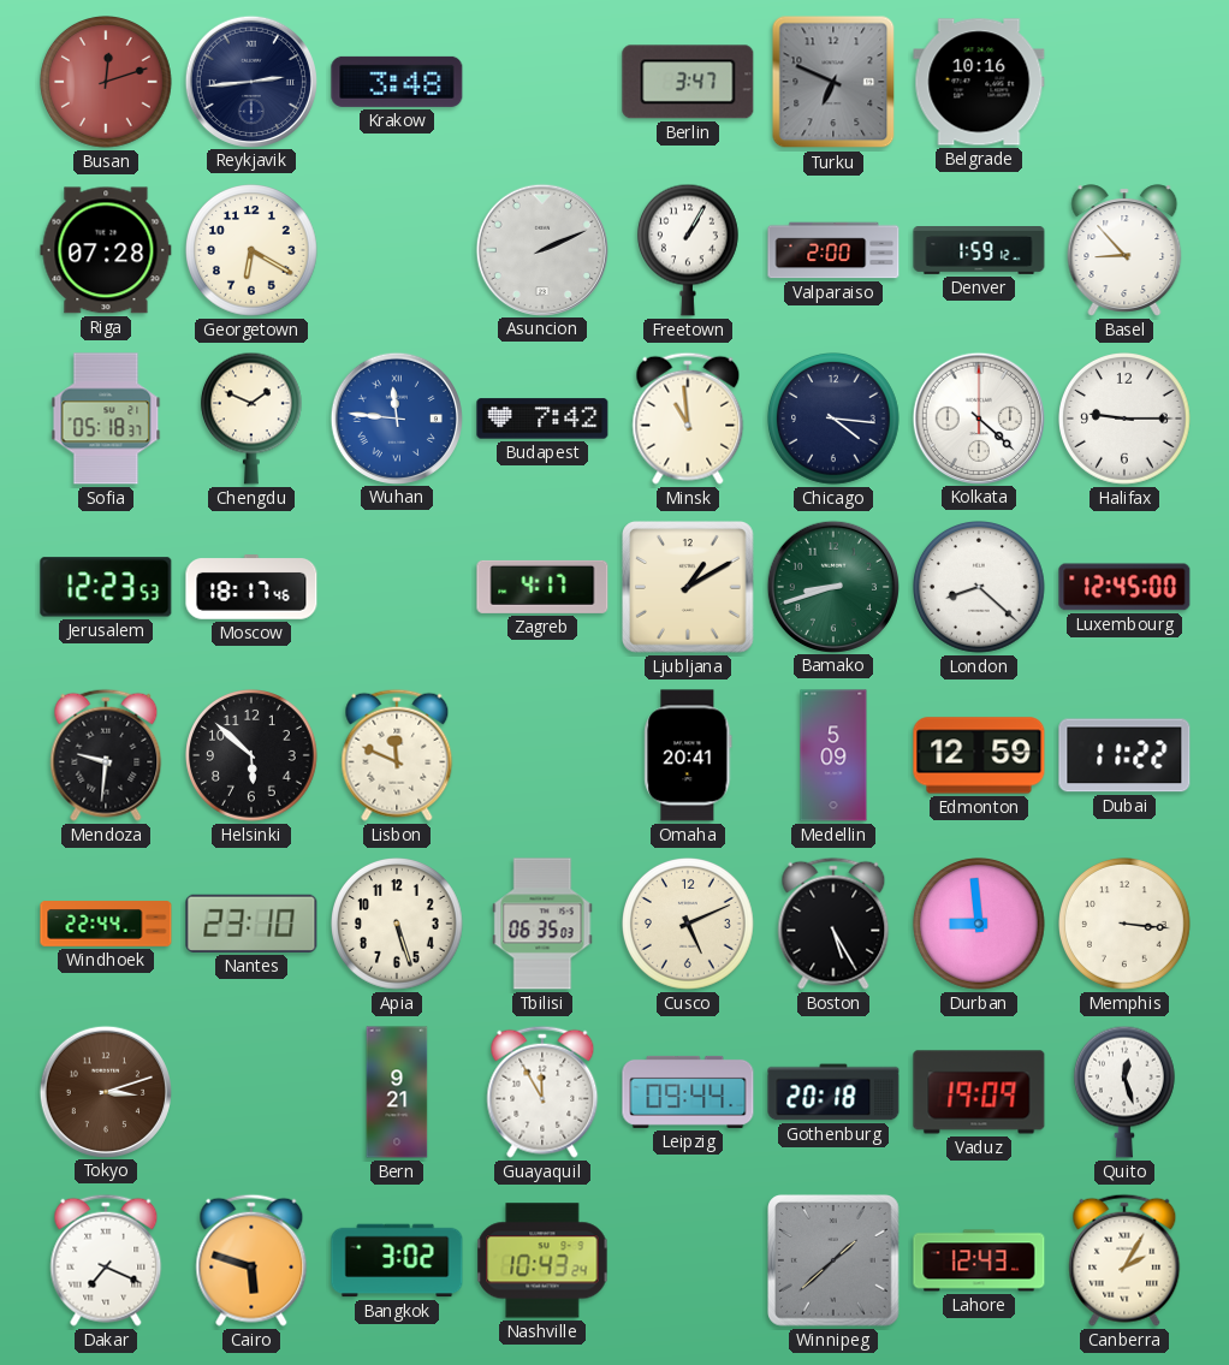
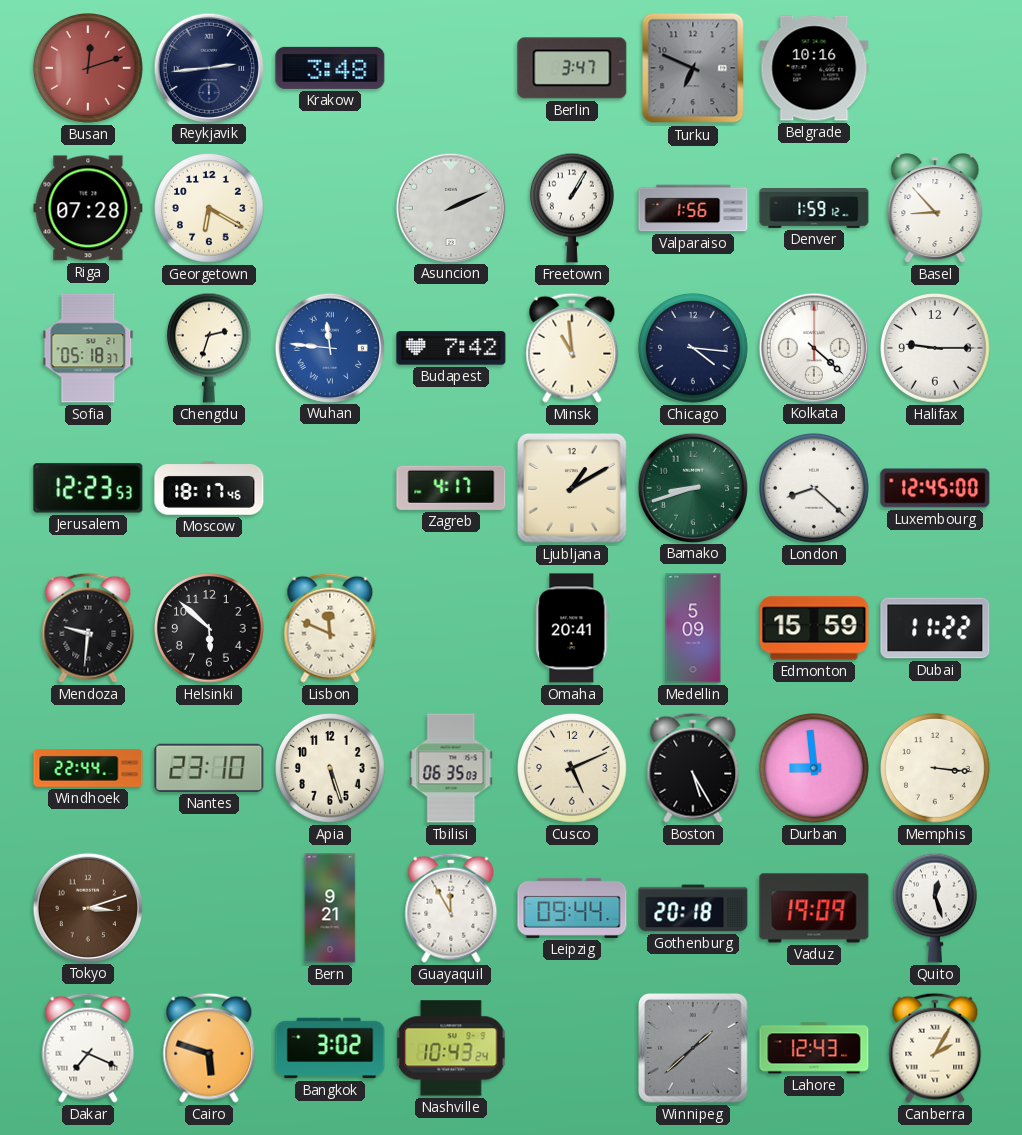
Valparaiso: 2:00 -> 1:56 (693, 208)
Chengdu: 1:49 -> 2:33 (209, 348)
Edmonton: 12:59 -> 15:59 (814, 628)
